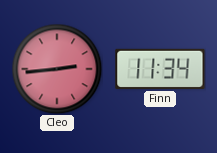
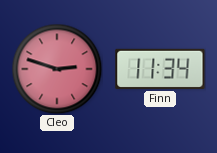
Cleo: 2:44 -> 2:48 (57, 69)
